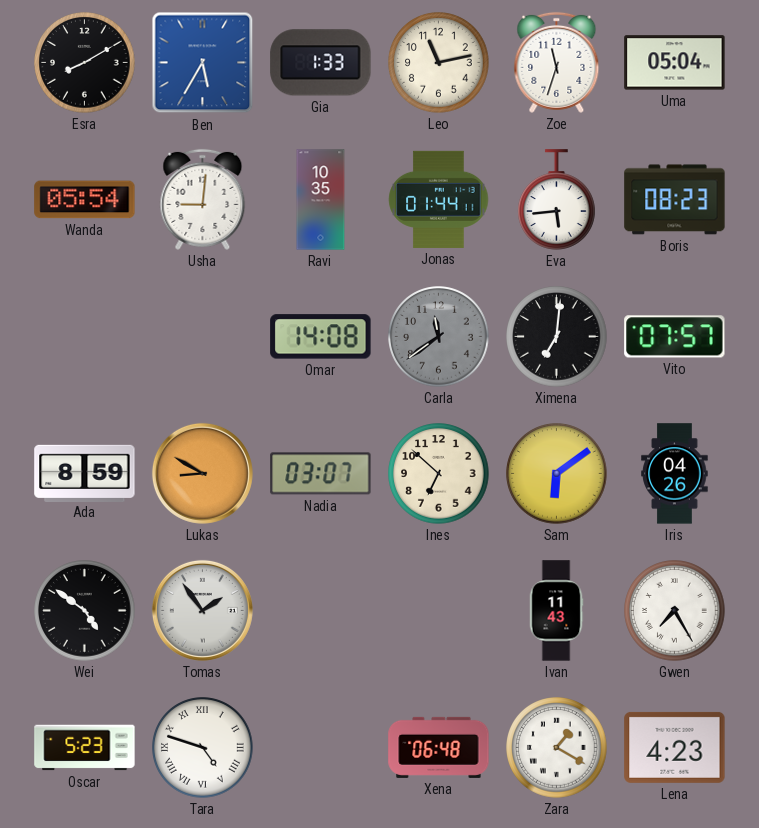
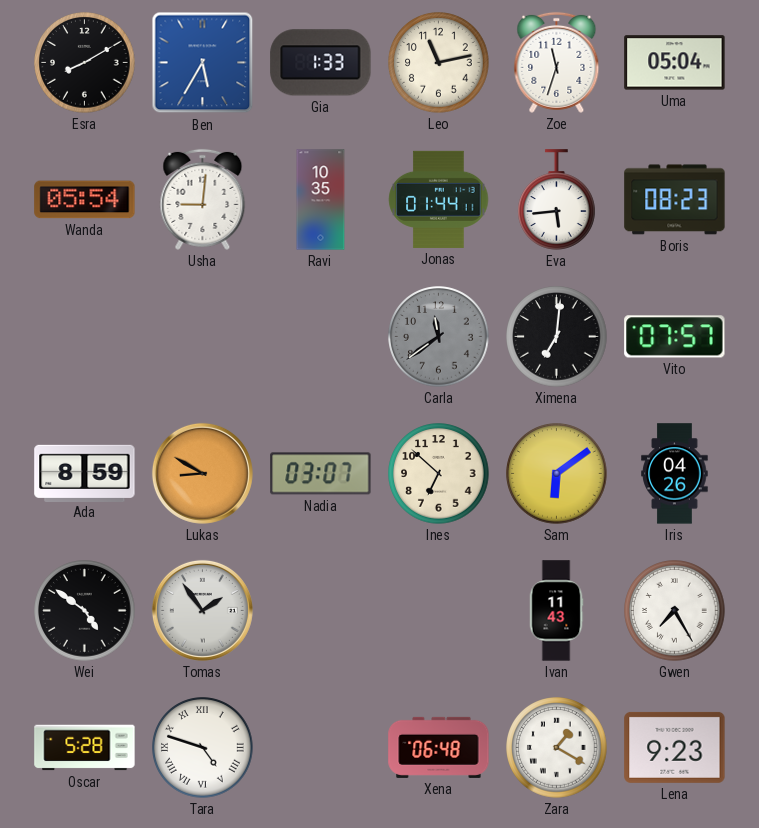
Omar: 14:08 -> none (321, 337)
Oscar: 5:23 -> 5:28 (85, 748)
Lena: 4:23 -> 9:23 (675, 747)
